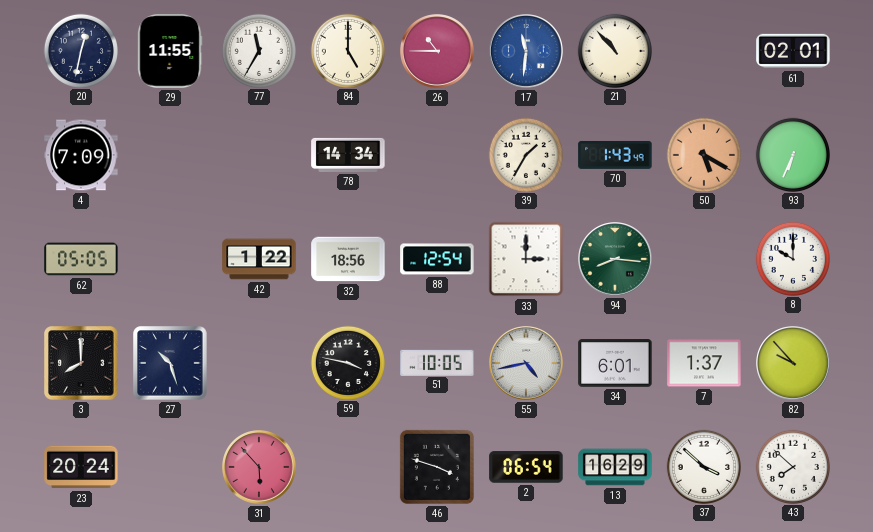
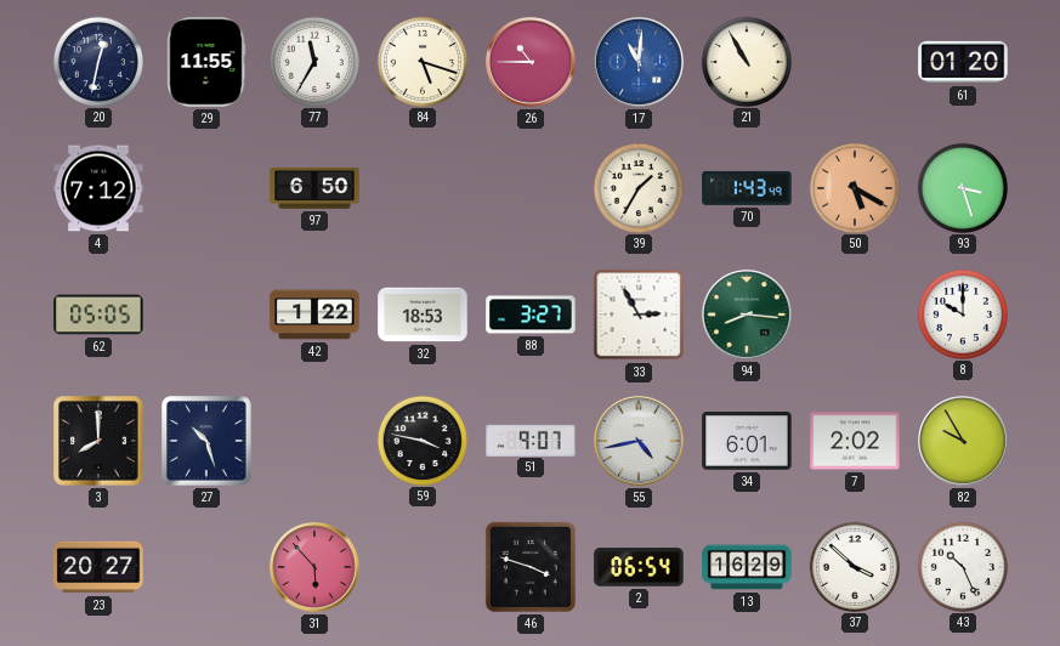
84: 5:00 -> 5:18 (421, 61)
17: 11:31 -> 11:01 (639, 62)
21: 10:53 -> 10:55 (746, 61)
61: 02:01 -> 01:20 (963, 62)
4: 7:09 -> 7:12 (98, 188)
97: none -> 6:50 (314, 188)
78: 14:34 -> none (348, 155)
93: 6:34 -> 3:27 (962, 187)
32: 18:56 -> 18:53 (423, 314)
88: 12:54 -> 3:27 (531, 314)
33: 3:00 -> 2:55 (639, 314)
51: 10:05 -> 9:07 (531, 440)
7: 1:37 -> 2:02 (855, 441)
82: 9:53 -> 9:55 (963, 441)
23: 20:24 -> 20:27 (98, 567)
43: 7:52 -> 10:26 (962, 566)
